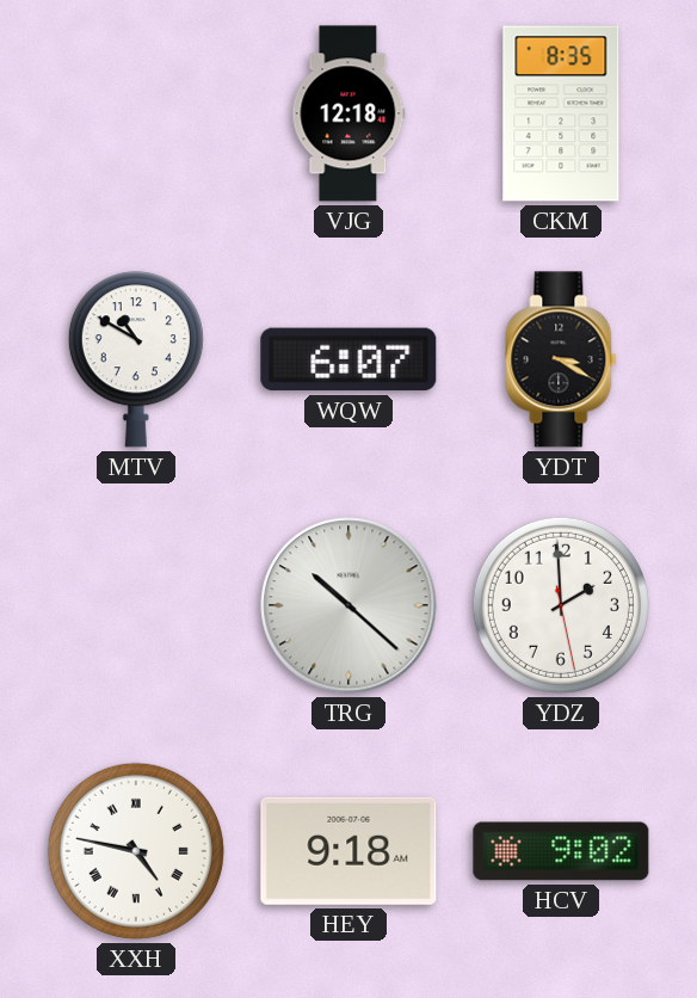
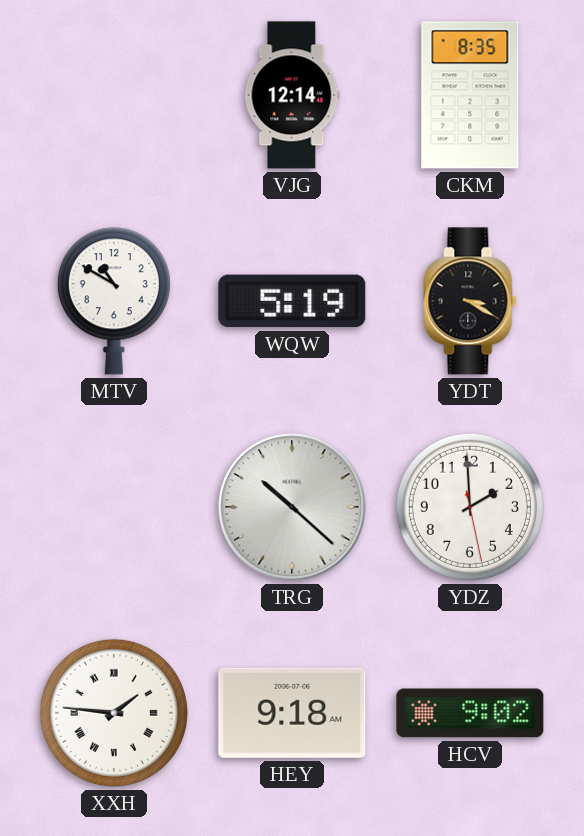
VJG: 12:18 -> 12:14 (292, 95)
WQW: 6:07 -> 5:19 (292, 301)
XXH: 4:47 -> 1:46 (114, 713)
